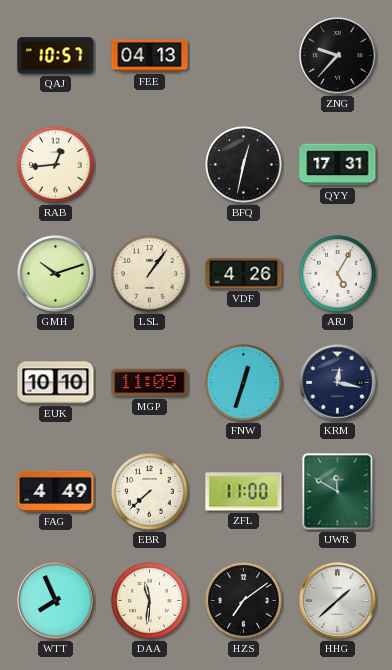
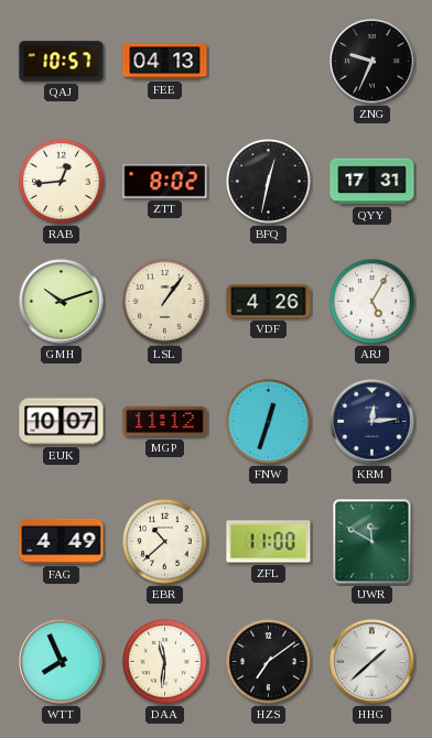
ZNG: 9:37 -> 9:34 (372, 62)
ZTT: none -> 8:02 (165, 182)
EUK: 10:10 -> 10:07 (62, 422)
MGP: 11:09 -> 11:12 (165, 422)
KRM: 12:17 -> 12:14 (372, 422)
EBR: 7:38 -> 10:38 (165, 542)
